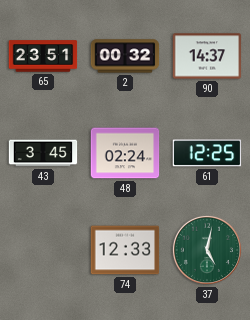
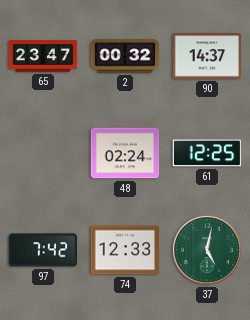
65: 23:51 -> 23:47 (43, 56)
43: 3:45 -> none (43, 153)
97: none -> 7:42 (43, 250)
